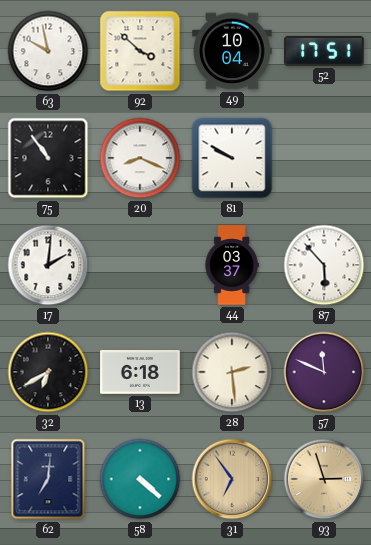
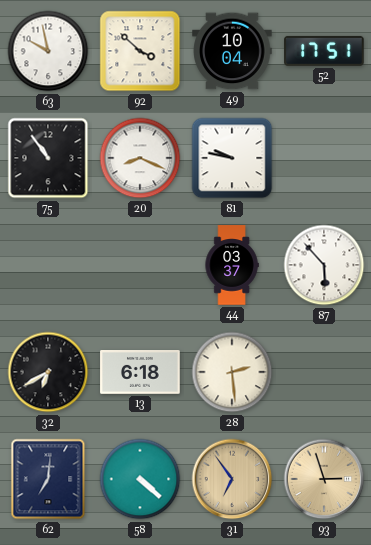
81: 9:50 -> 9:47 (232, 158)
17: 2:01 -> none (48, 265)
57: 11:49 -> none (324, 372)
